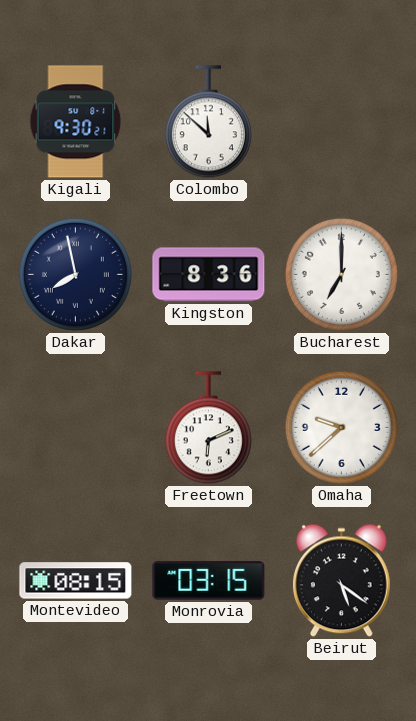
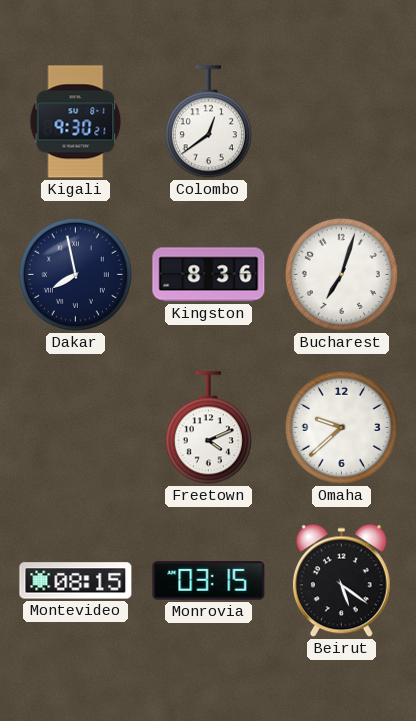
Colombo: 11:52 -> 12:39 (208, 122)
Bucharest: 7:00 -> 7:03 (341, 274)
Freetown: 6:11 -> 4:11 (208, 428)
